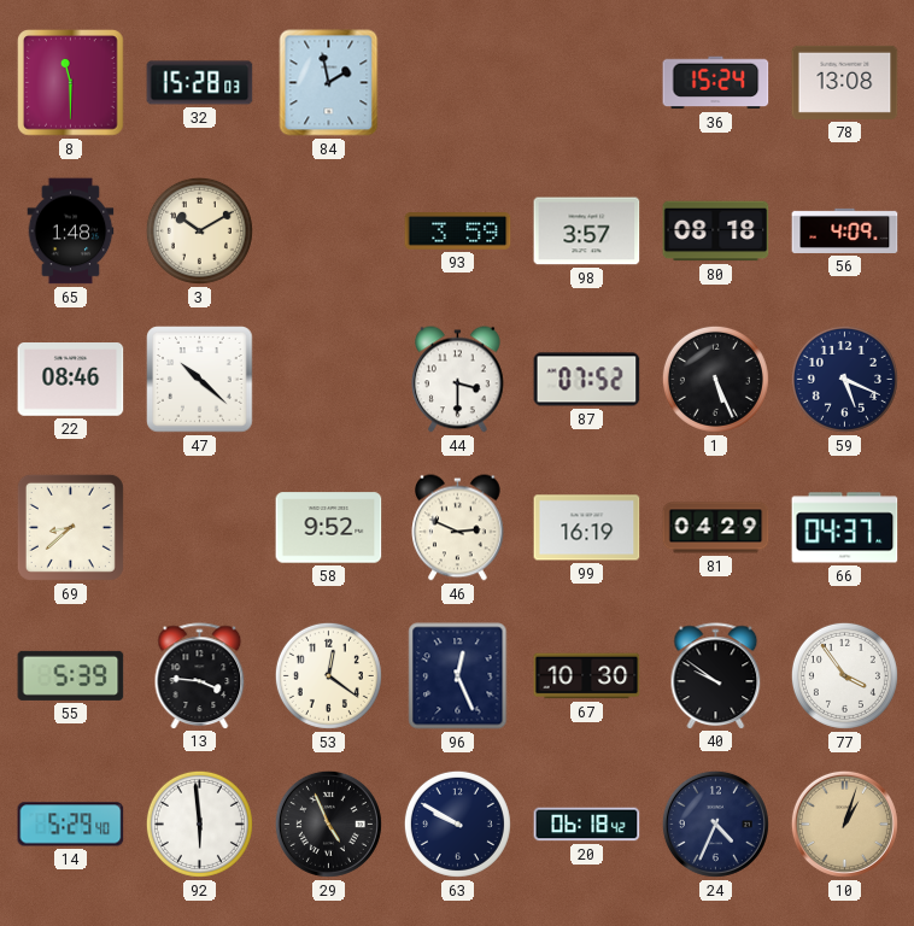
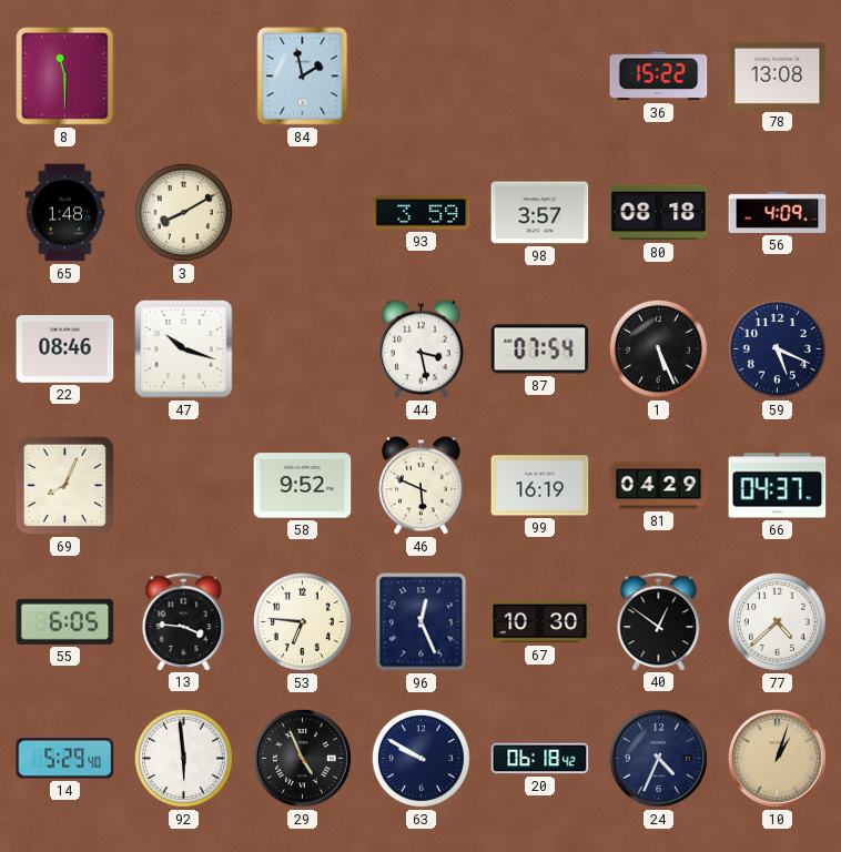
32: 15:28 -> none (200, 83)
36: 15:24 -> 15:22 (659, 77)
3: 10:10 -> 8:10 (183, 212)
47: 10:22 -> 10:18 (184, 349)
44: 3:30 -> 3:28 (422, 349)
87: 07:52 -> 07:54 (540, 349)
69: 8:38 -> 8:04 (64, 485)
46: 2:49 -> 5:49 (422, 486)
55: 5:39 -> 6:05 (65, 621)
53: 12:21 -> 6:46 (302, 621)
40: 9:51 -> 12:51 (659, 621)
77: 3:54 -> 4:38 (777, 621)
